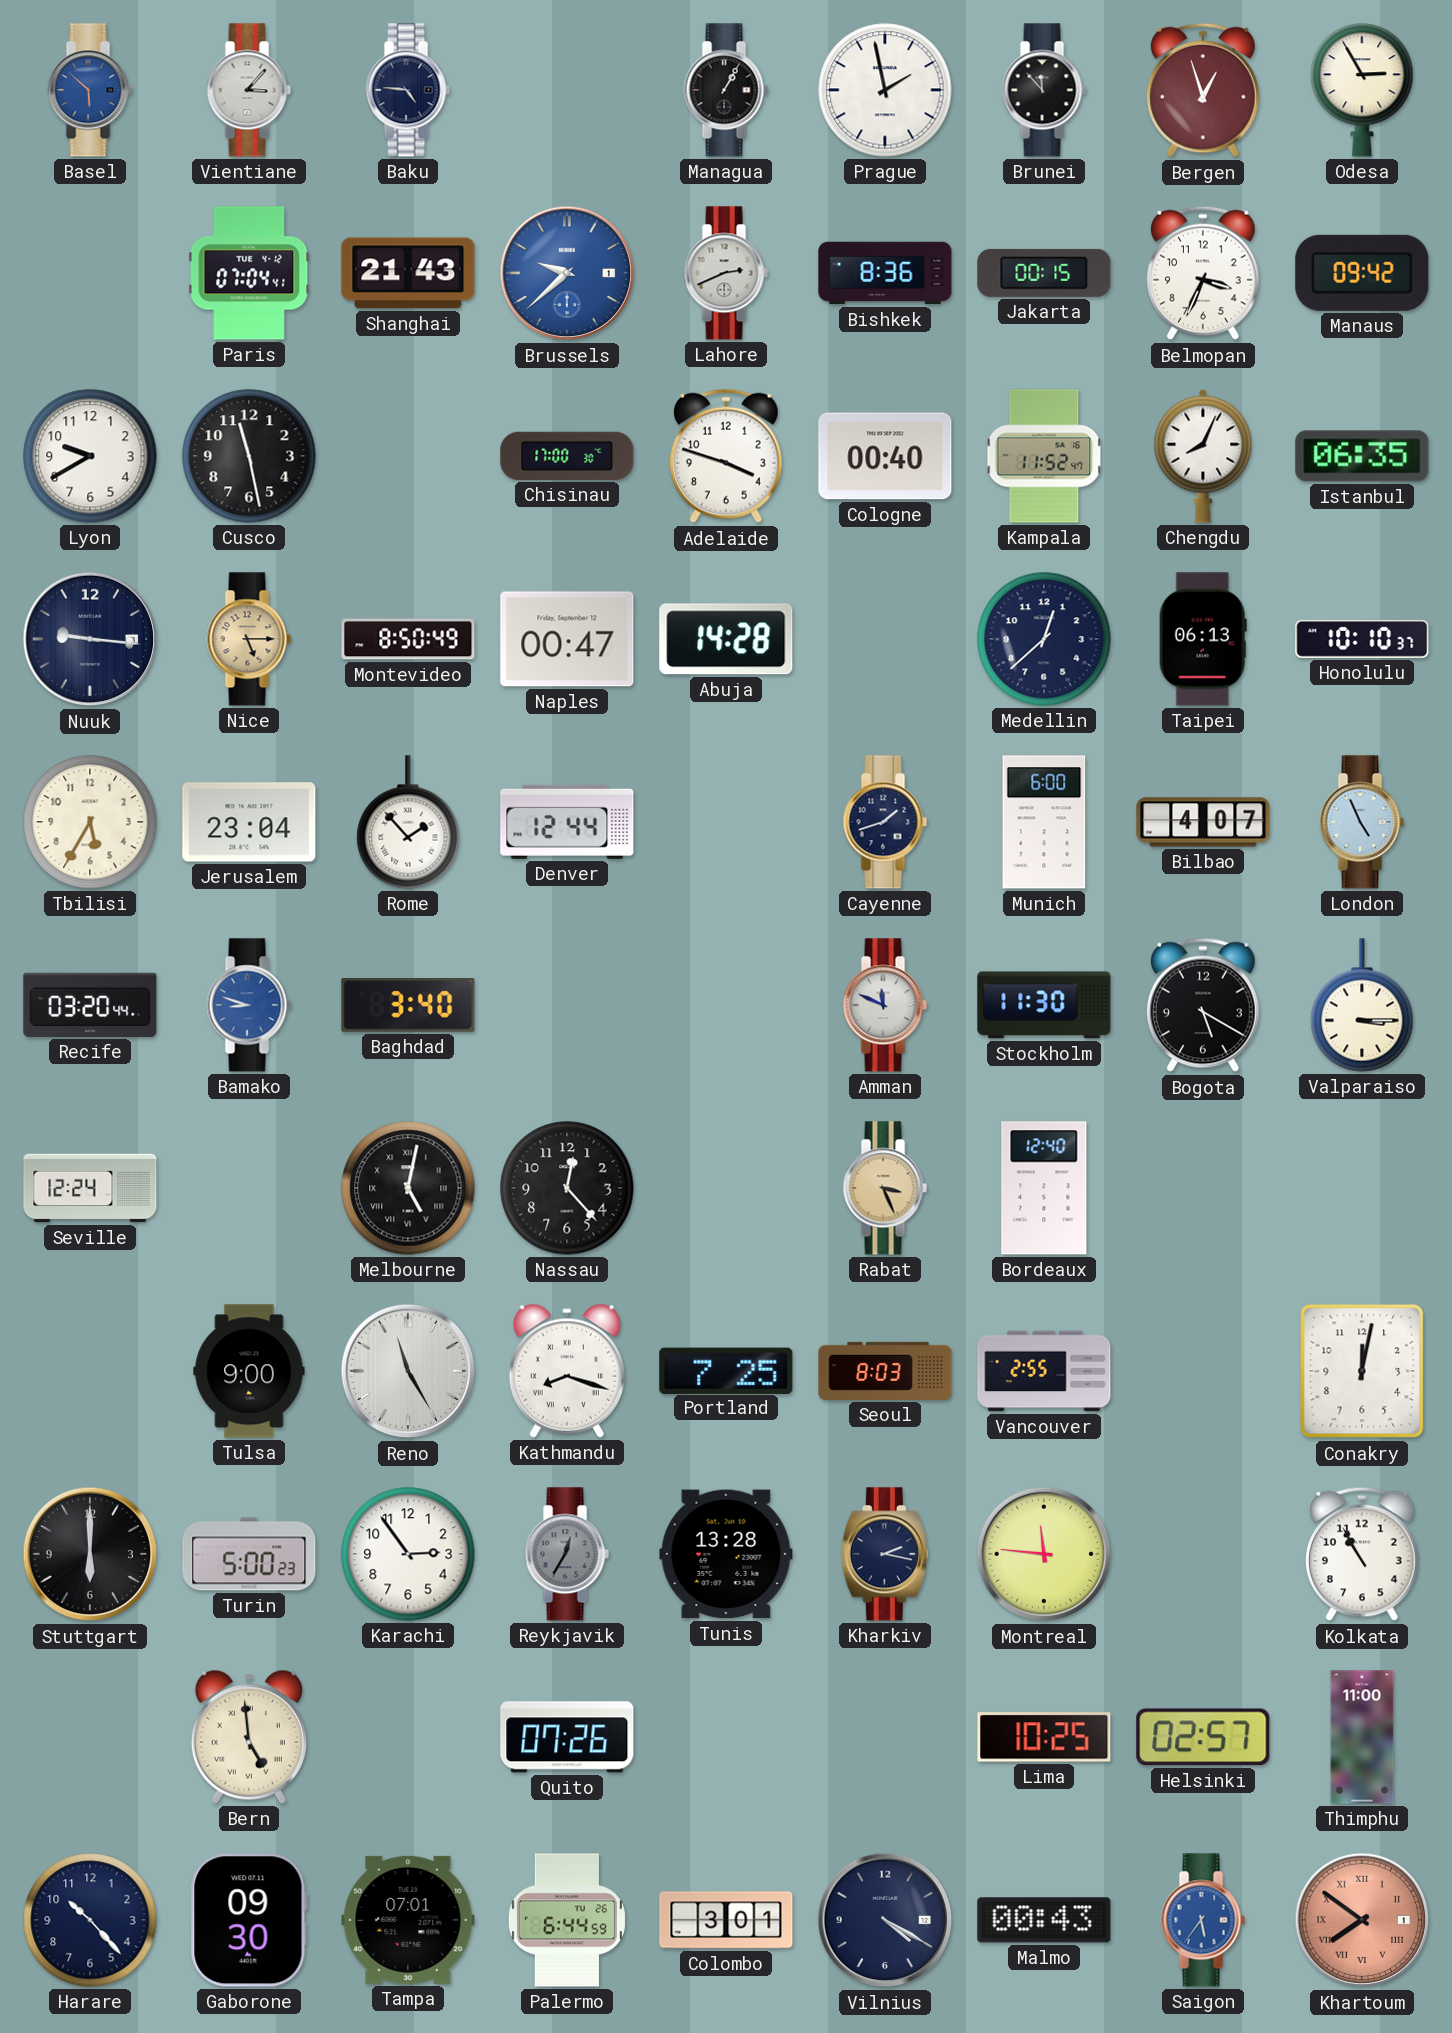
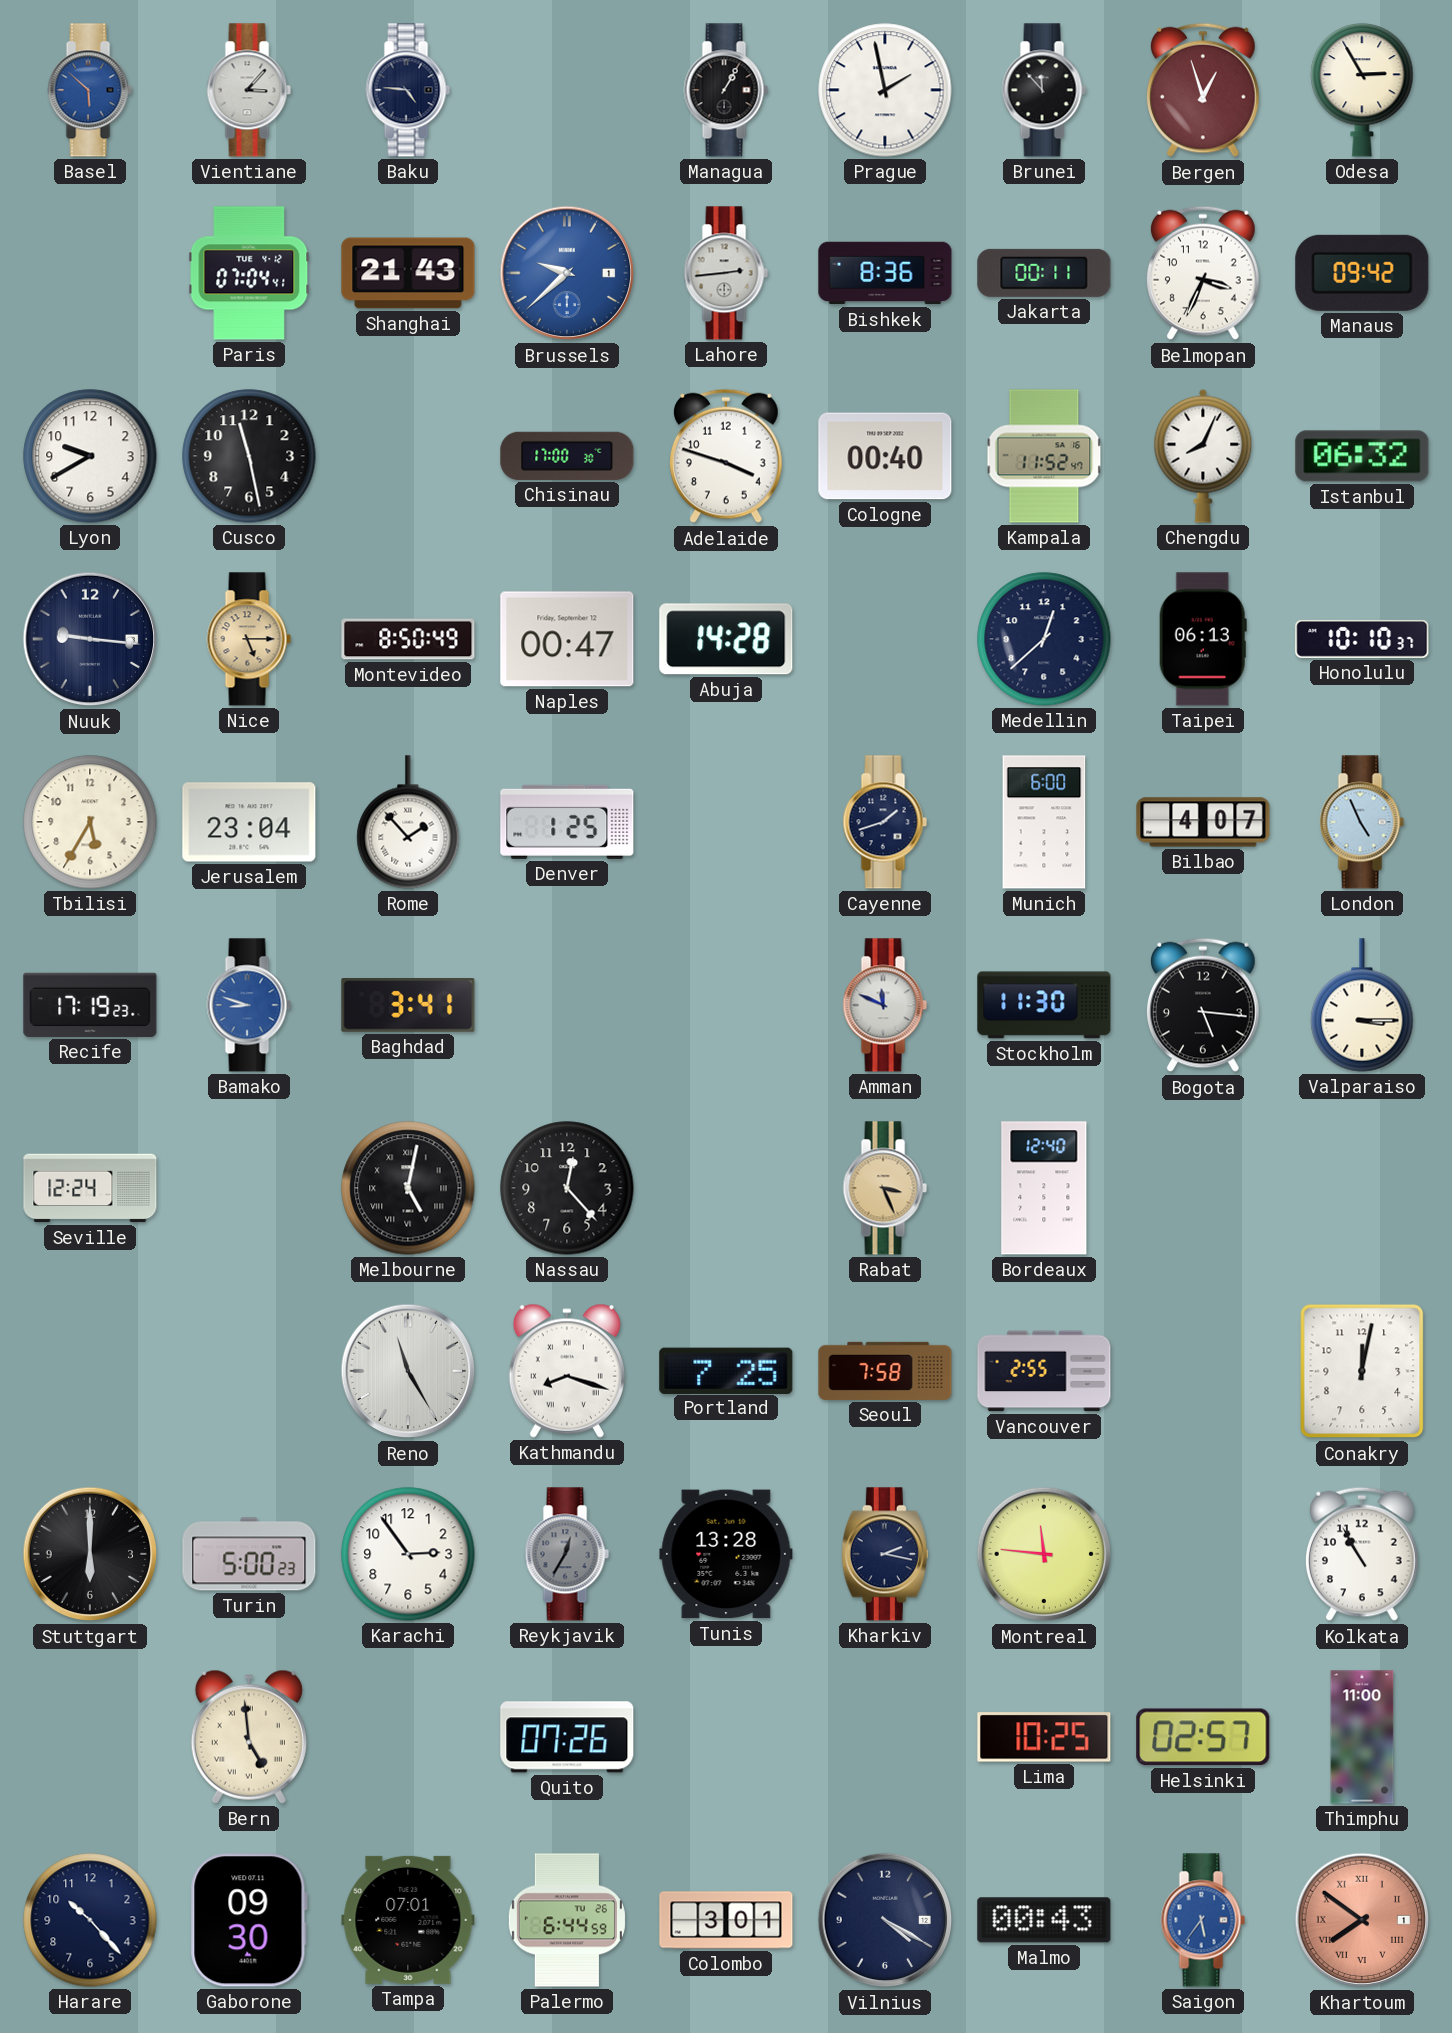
Lahore: 2:41 -> 2:44 (726, 273)
Jakarta: 00:15 -> 00:11 (1044, 273)
Istanbul: 06:35 -> 06:32 (1362, 456)
Denver: 12:44 -> 1:25 (567, 822)
Recife: 03:20 -> 17:19 (90, 1005)
Baghdad: 3:40 -> 3:41 (408, 1006)
Bogota: 5:20 -> 5:16 (1204, 1005)
Tulsa: 9:00 -> none (249, 1371)
Seoul: 8:03 -> 7:58 (885, 1371)
